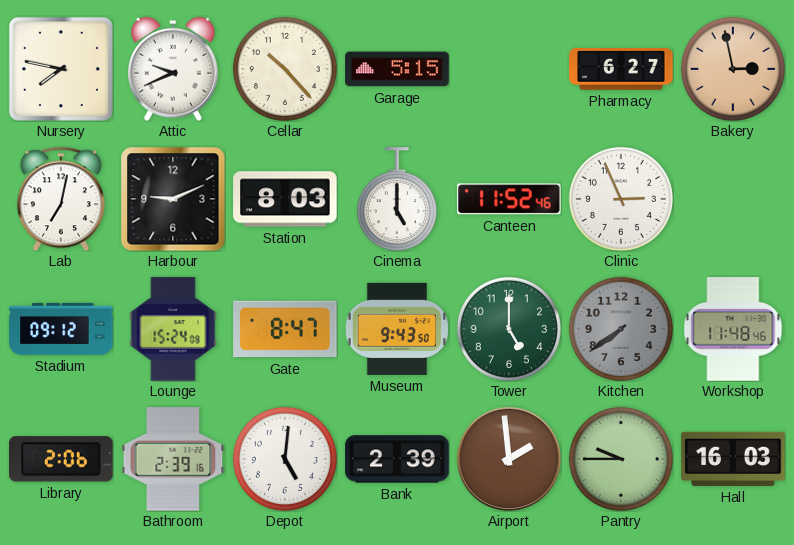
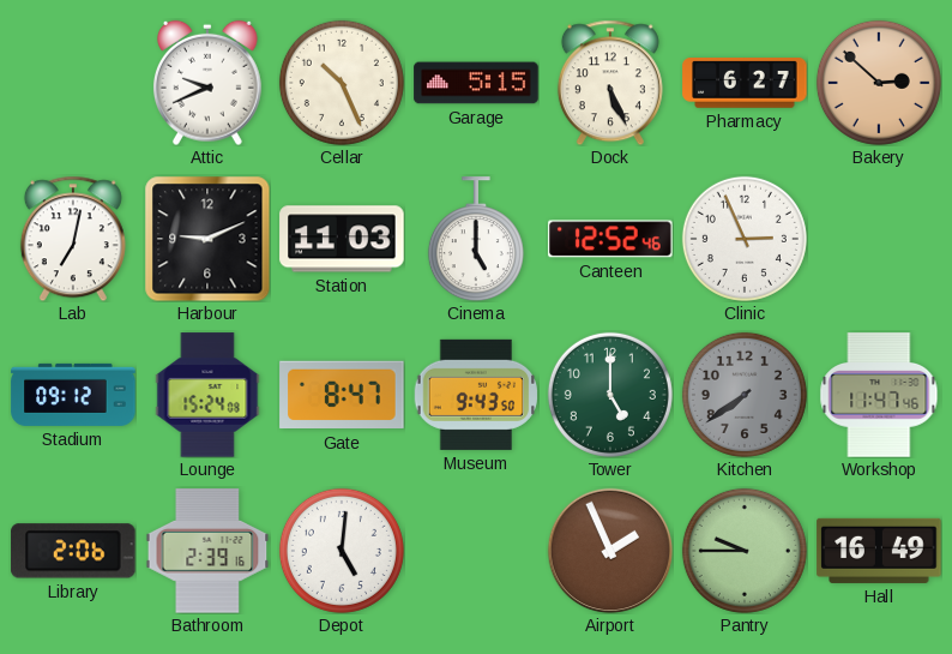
Nursery: 7:47 -> none (61, 69)
Cellar: 10:23 -> 10:26 (342, 83)
Dock: none -> 5:26 (610, 83)
Bakery: 2:58 -> 2:52 (879, 83)
Station: 8:03 -> 11:03 (342, 239)
Canteen: 11:52 -> 12:52 (610, 239)
Workshop: 11:48 -> 11:47 (879, 395)
Bank: 2:39 -> none (397, 459)
Airport: 1:59 -> 1:56 (610, 551)
Hall: 16:03 -> 16:49 (879, 551)
